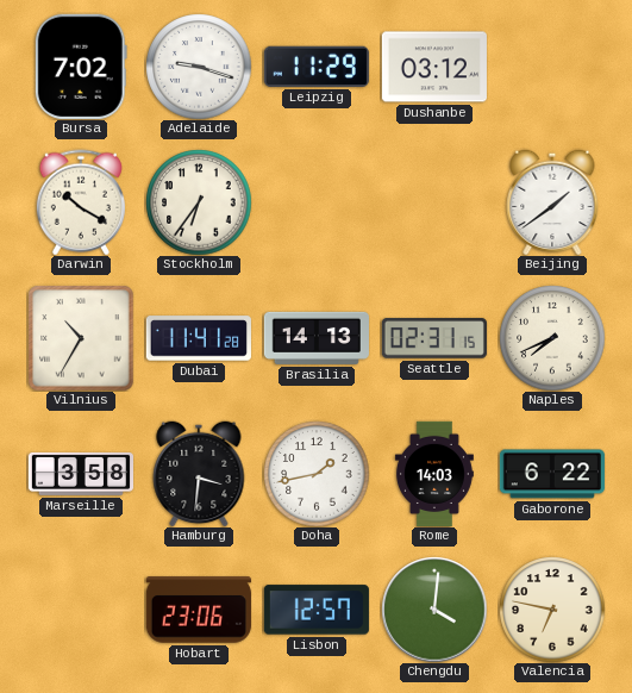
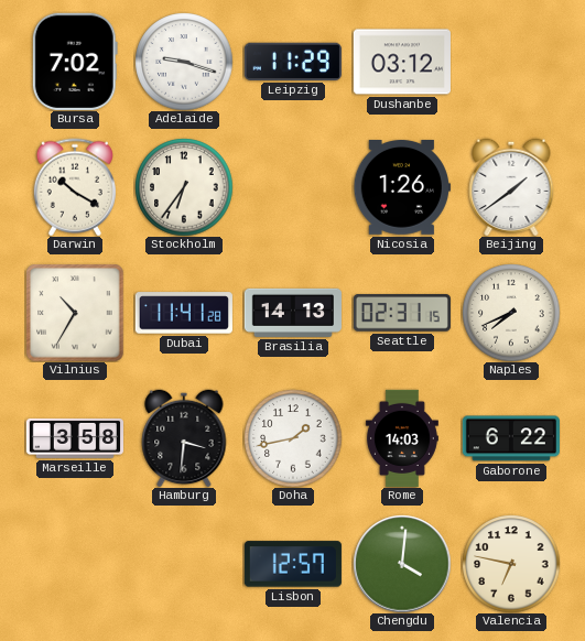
Nicosia: none -> 1:26 (402, 188)
Hobart: 23:06 -> none (199, 610)
